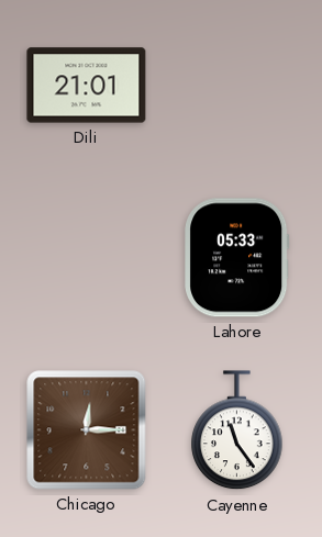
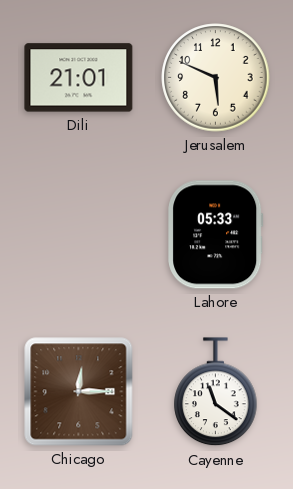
Jerusalem: none -> 5:49 (216, 78)
Cayenne: 11:24 -> 11:21 (216, 392)
